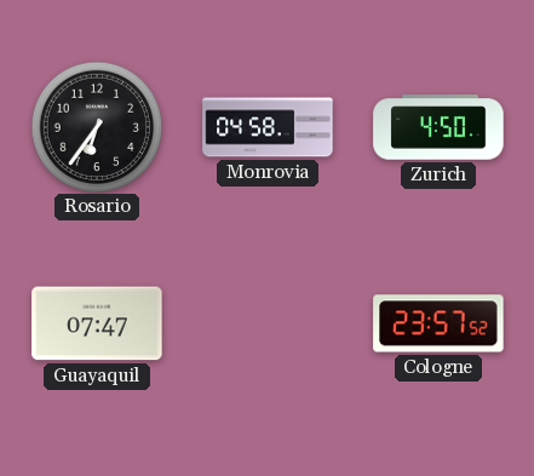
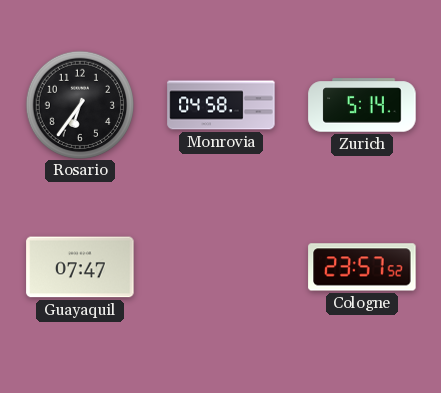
Zurich: 4:50 -> 5:14 (362, 105)
